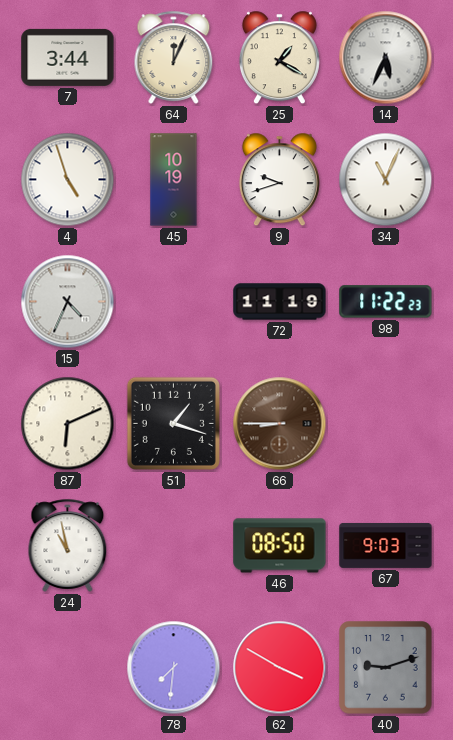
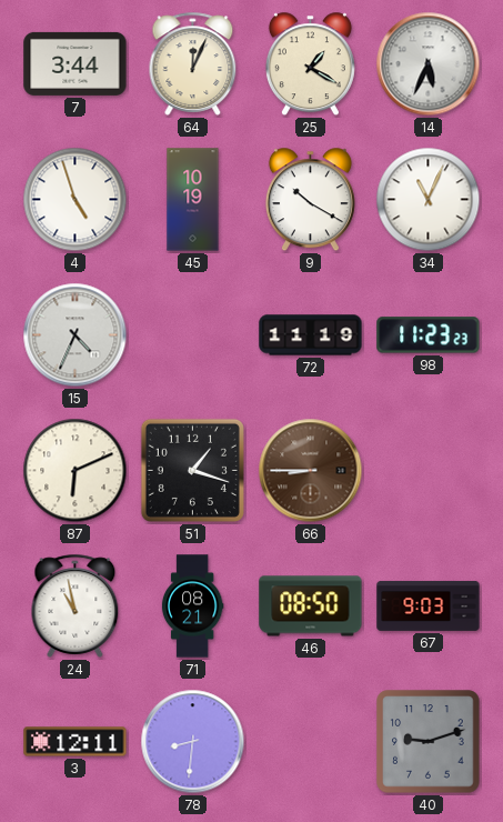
9: 9:42 -> 10:20 (310, 200)
98: 11:22 -> 11:23 (429, 335)
71: none -> 08:21 (192, 607)
3: none -> 12:11 (76, 742)
78: 7:31 -> 8:31 (193, 742)
62: 3:50 -> none (280, 668)
